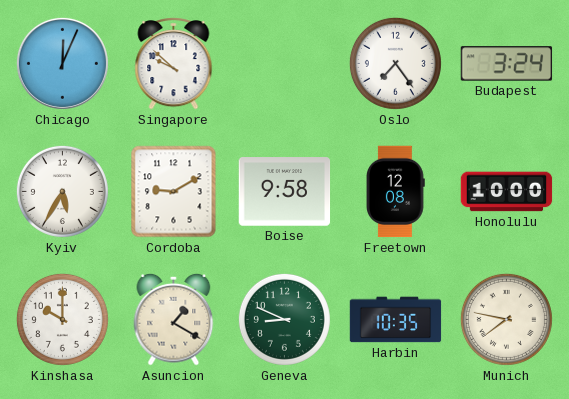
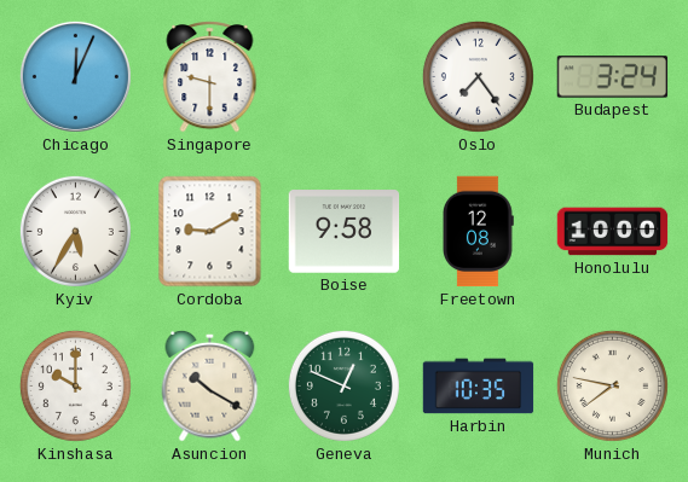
Singapore: 9:52 -> 9:30 (210, 77)
Asuncion: 1:20 -> 10:20 (210, 385)
Geneva: 8:49 -> 12:49 (343, 385)
